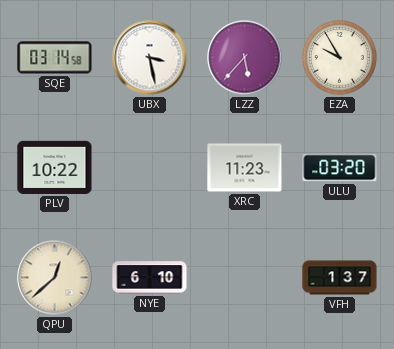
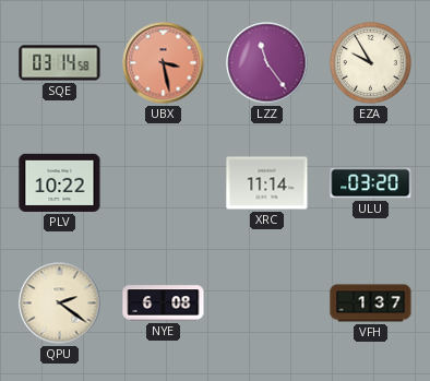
UBX dial: white -> salmon (164, 63)
LZZ: 5:37 -> 11:24 (267, 63)
XRC: 11:23 -> 11:14 (267, 183)
QPU: 12:38 -> 2:21 (60, 303)
NYE: 6:10 -> 6:08 (164, 303)
